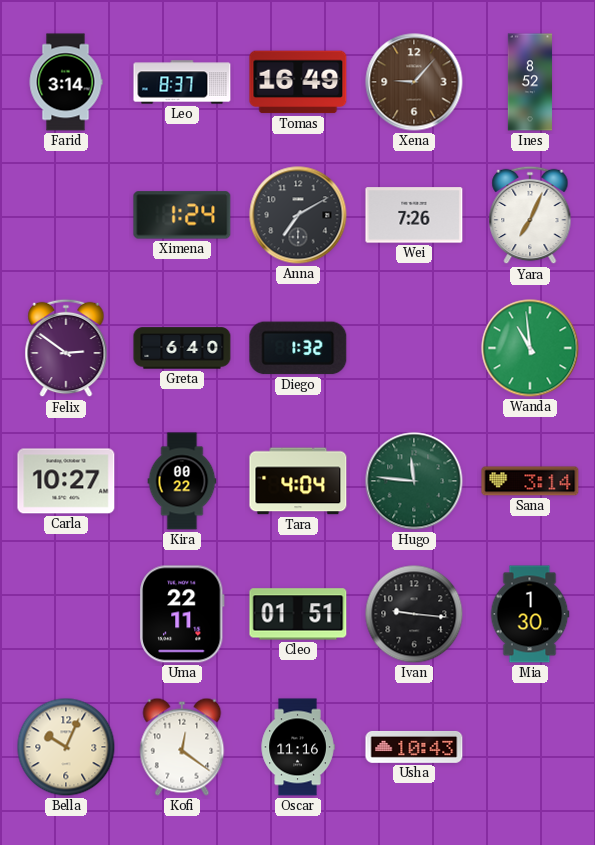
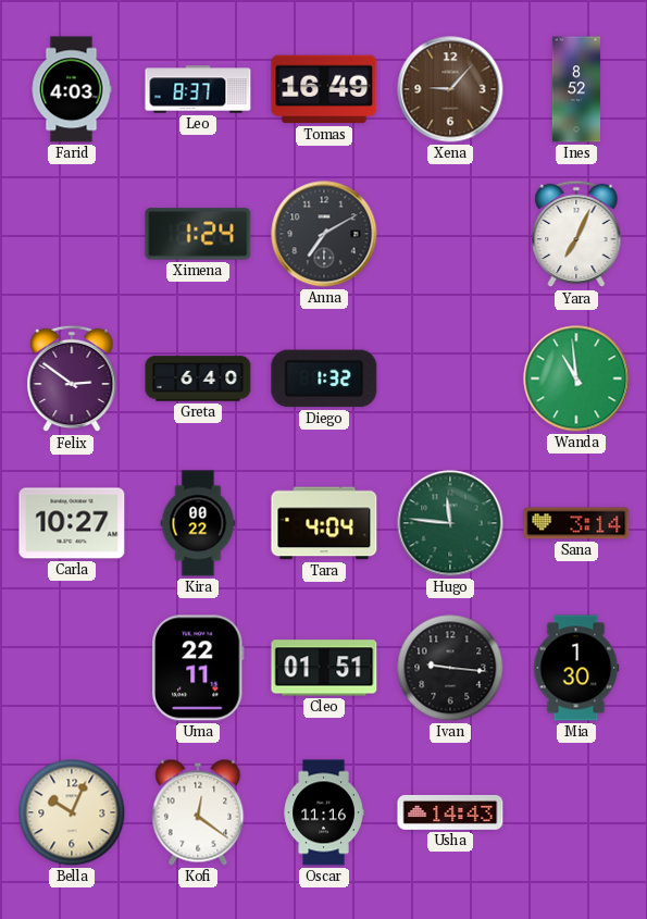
Farid: 3:14 -> 4:03 (72, 89)
Wei: 7:26 -> none (414, 215)
Usha: 10:43 -> 14:43 (450, 812)
